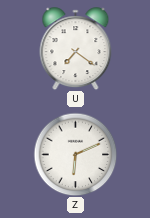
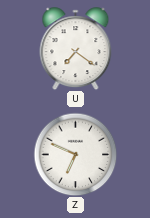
Z: 6:11 -> 6:49 (75, 154)
